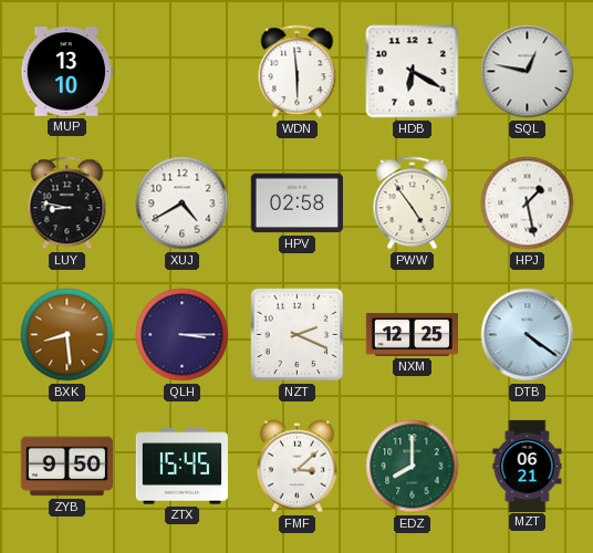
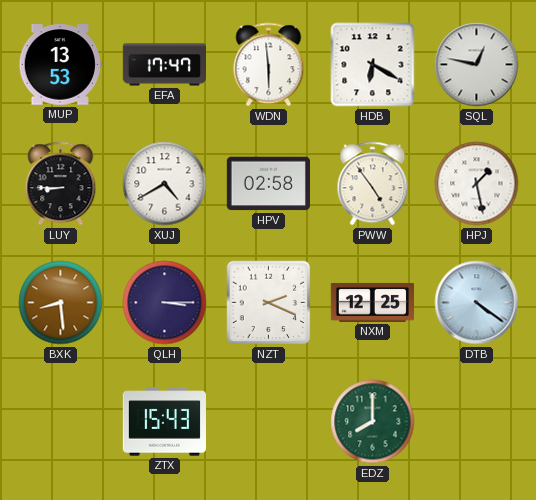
MUP: 13:10 -> 13:53 (60, 65)
EFA: none -> 17:47 (164, 65)
LUY: 8:47 -> 8:45 (61, 184)
ZYB: 9:50 -> none (66, 467)
ZTX: 15:45 -> 15:43 (164, 422)
FMF: 3:08 -> none (296, 467)
MZT: 06:21 -> none (528, 466)
